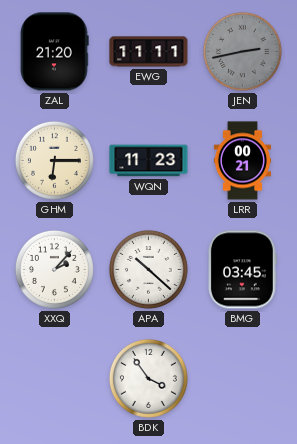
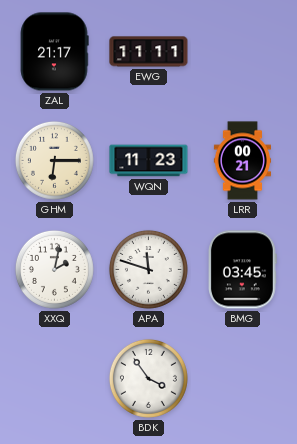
ZAL: 21:20 -> 21:17 (54, 52)
JEN: 2:43 -> none (242, 51)
XXQ: 2:07 -> 2:02 (54, 269)
APA: 10:22 -> 11:48 (148, 269)
